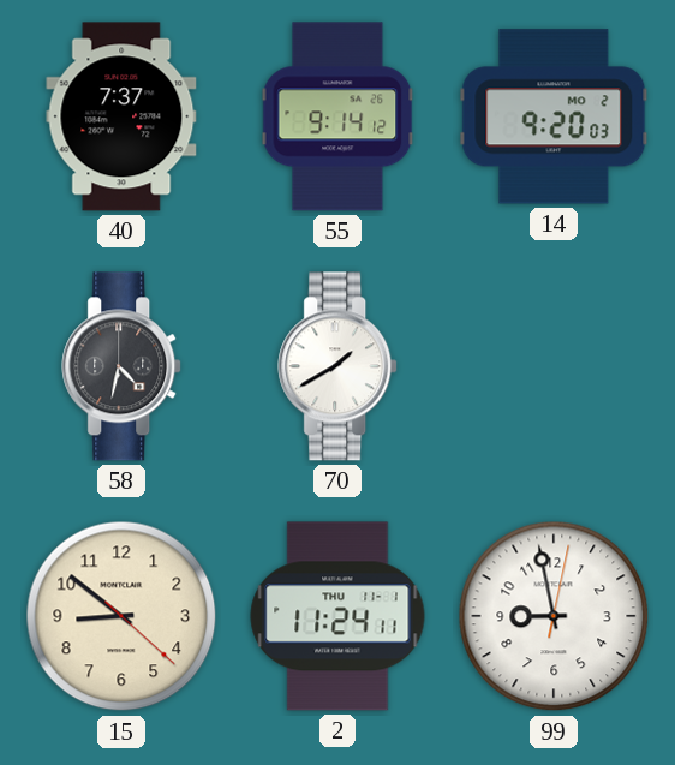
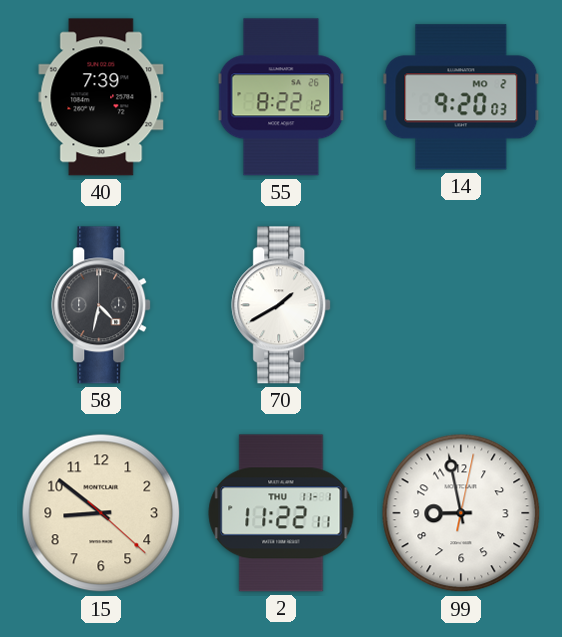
40: 7:37 -> 7:39 (101, 97)
55: 9:14 -> 8:22 (281, 97)
2: 11:24 -> 11:22 (281, 513)
